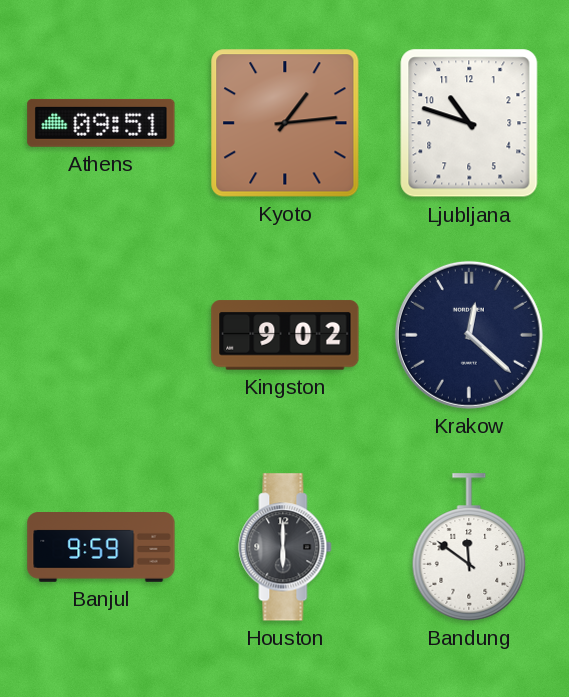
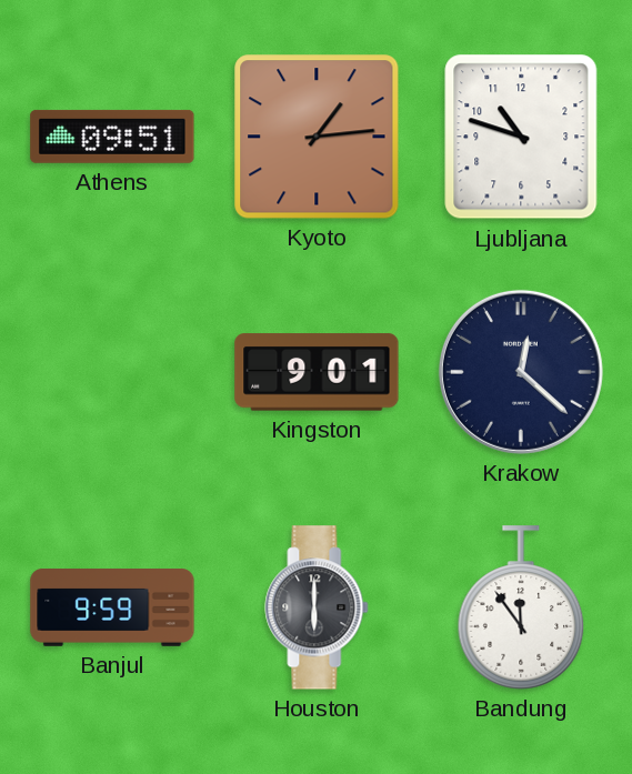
Kingston: 9:02 -> 9:01 (317, 372)
Bandung: 11:51 -> 11:54 (521, 607)
